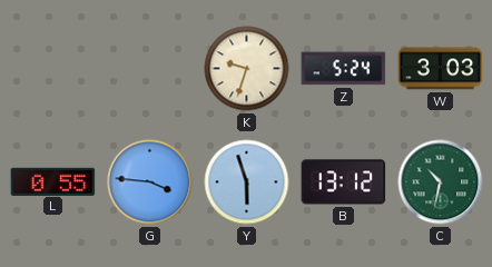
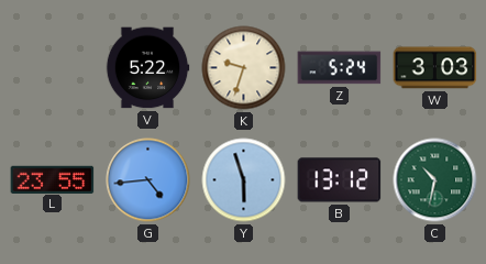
V: none -> 5:22 (147, 68)
L: 0:55 -> 23:55 (53, 179)
G: 3:46 -> 4:44 (148, 180)
